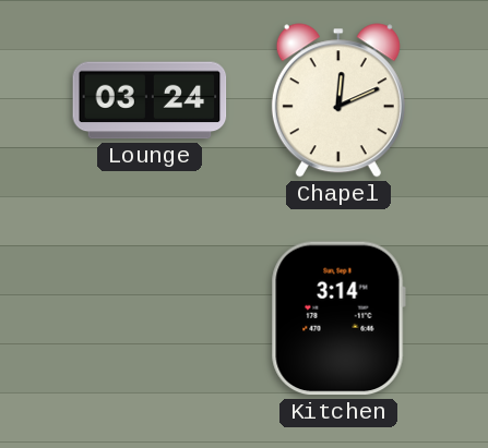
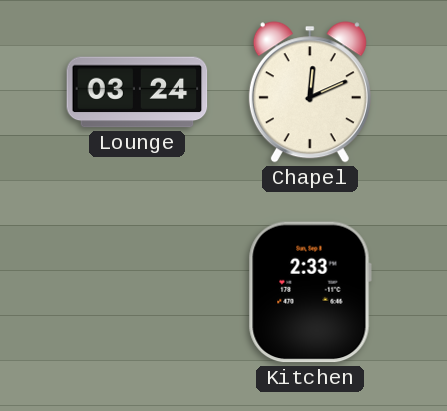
Kitchen: 3:14 -> 2:33 (310, 292)
